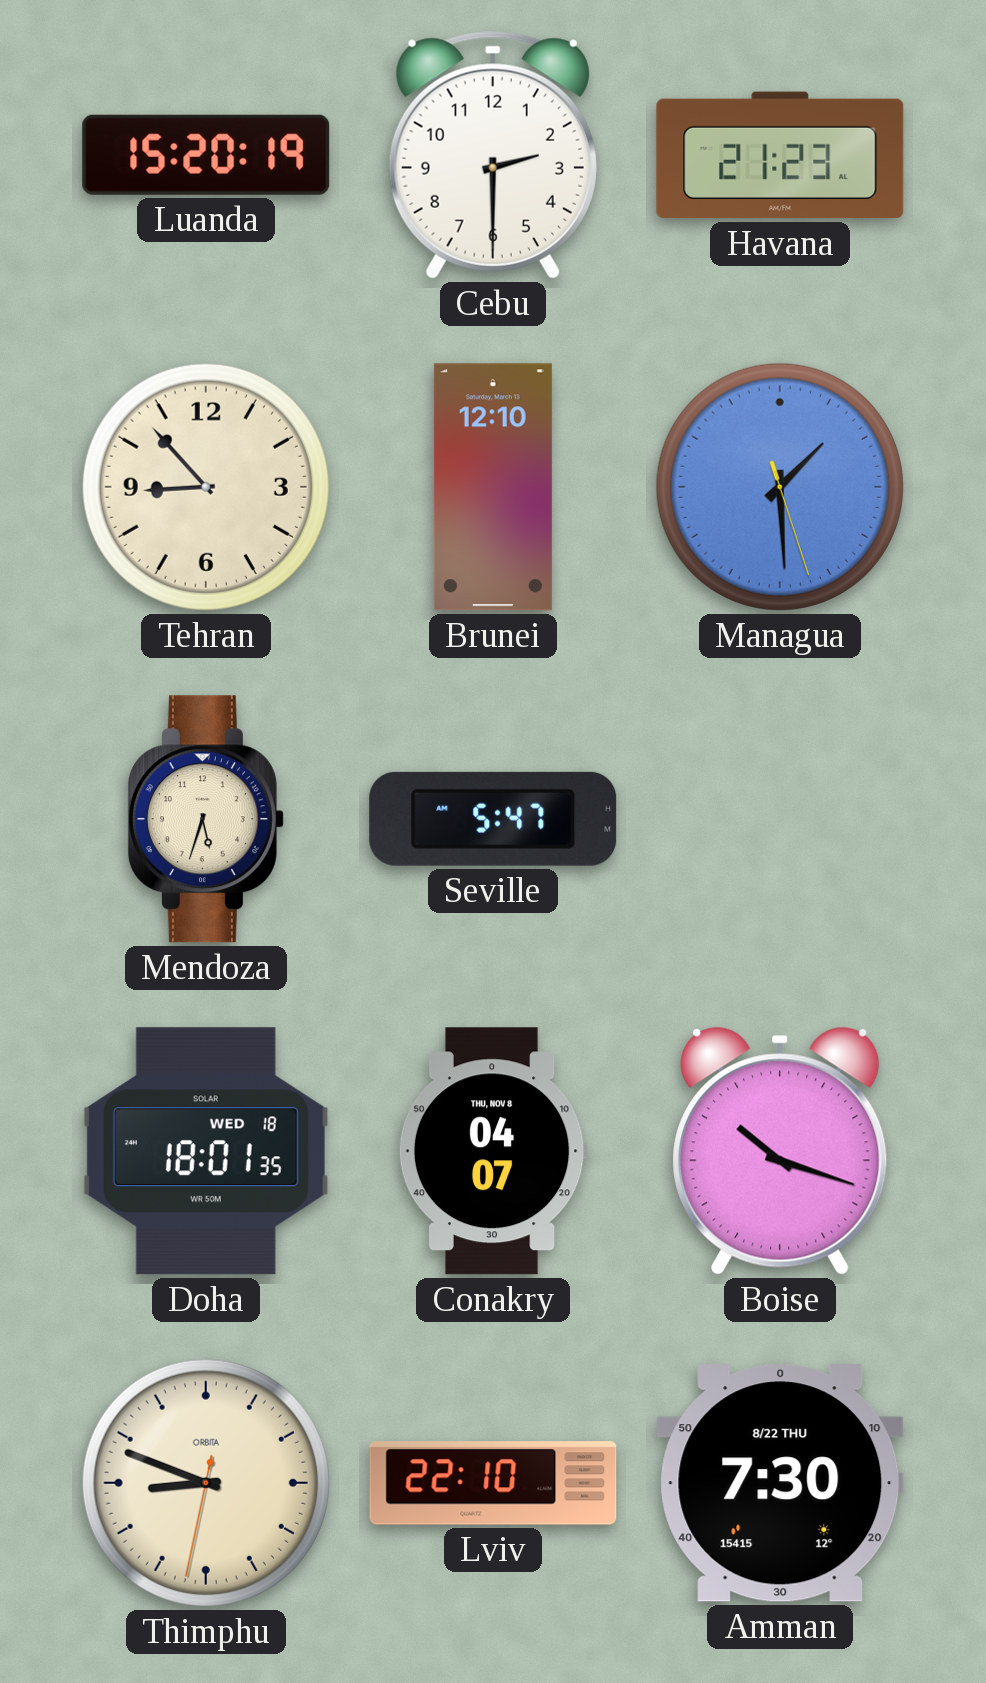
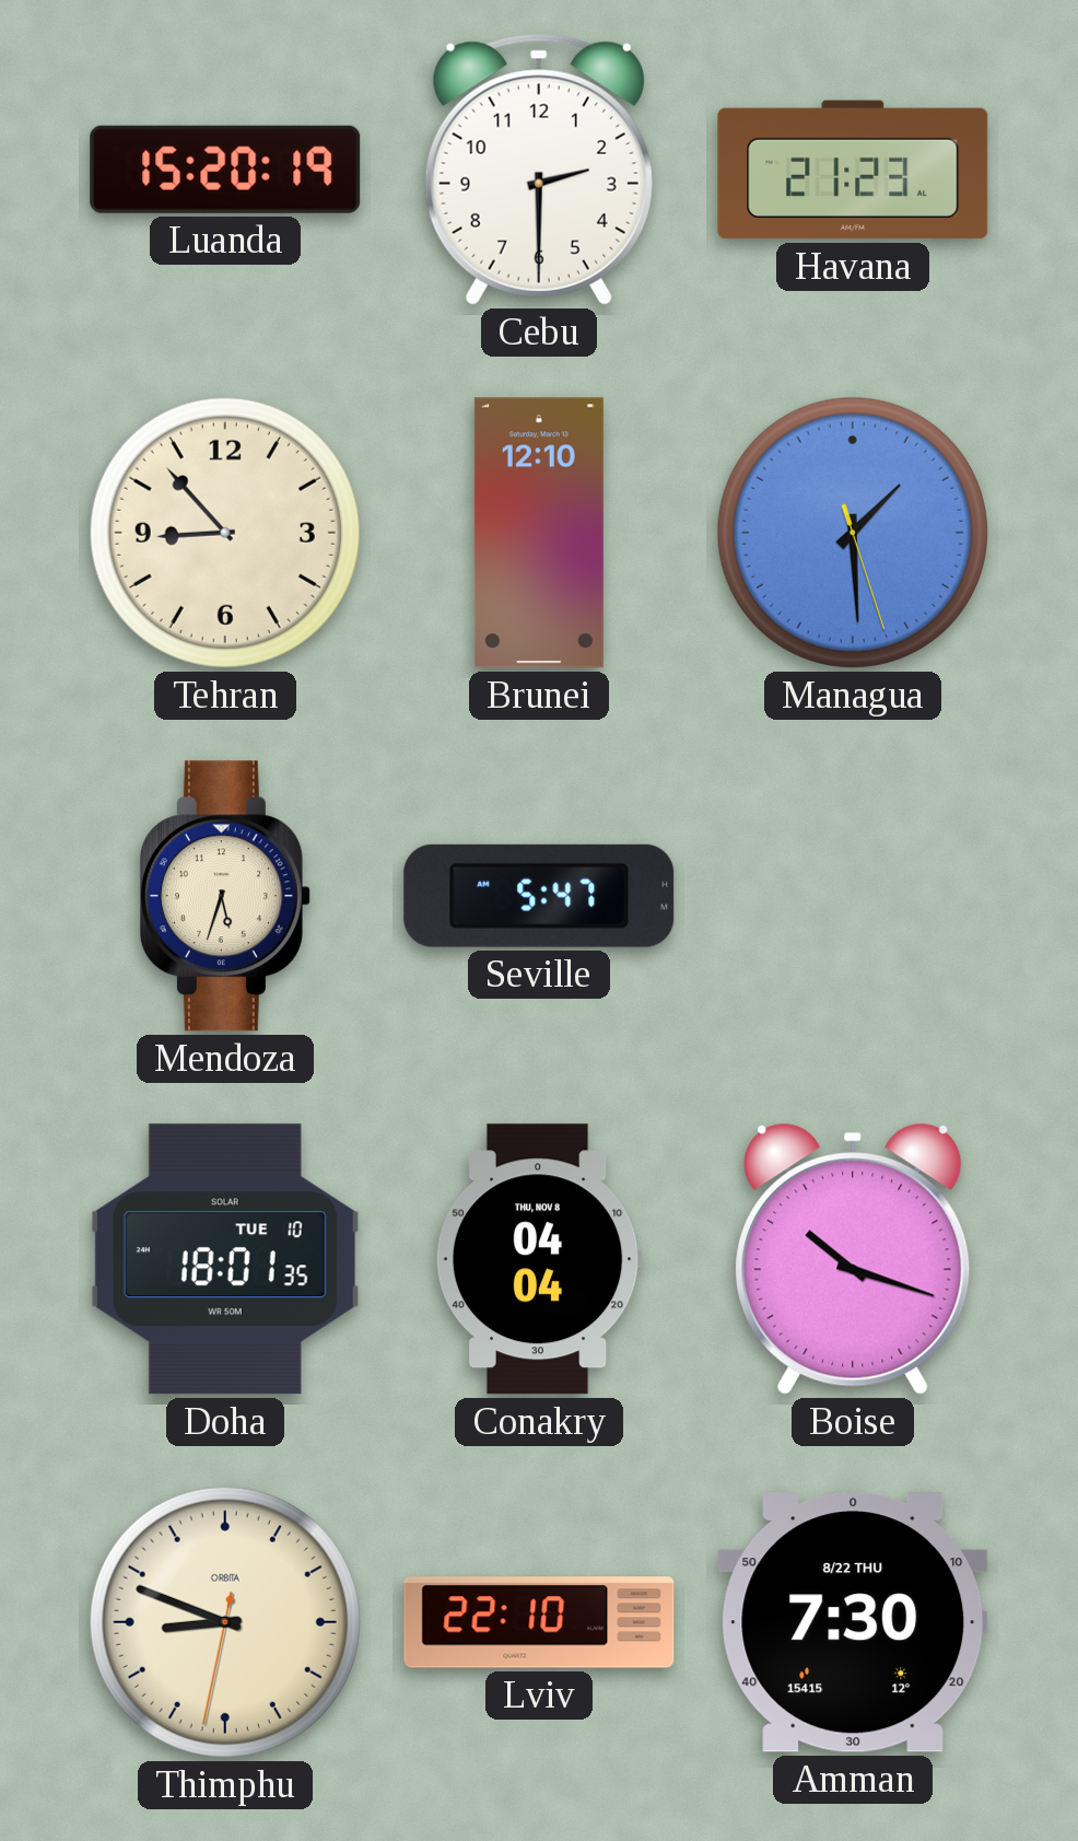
Doha date: WED 18 -> TUE 10 (225, 1259)
Conakry: 04:07 -> 04:04 (539, 1259)
